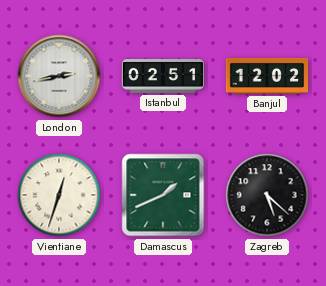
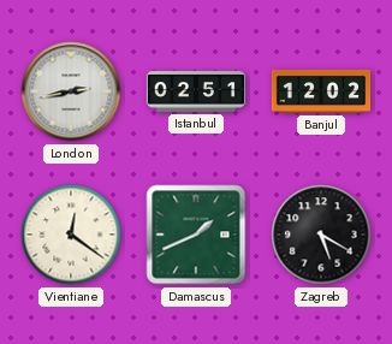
Vientiane: 12:33 -> 12:21 (71, 235)
Zagreb: 5:22 -> 5:20 (321, 235)
